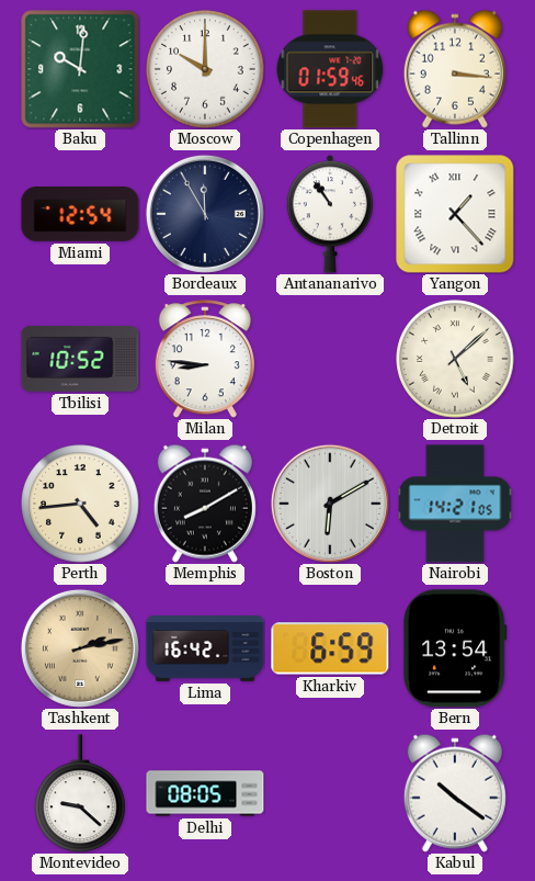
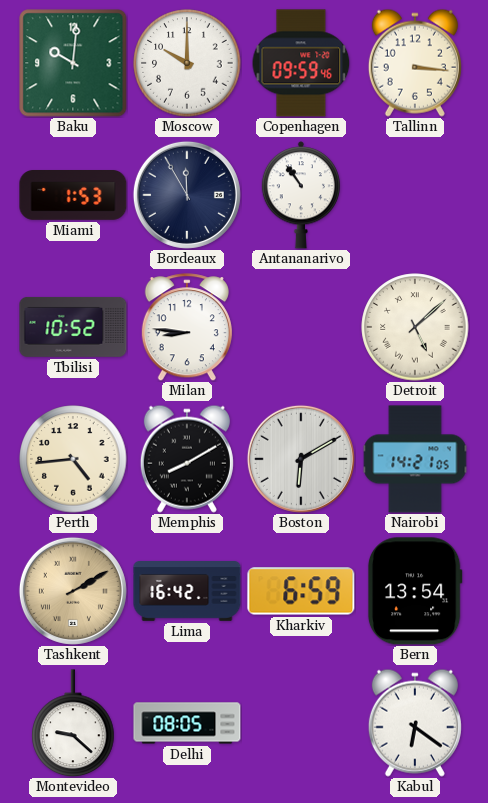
Copenhagen: 01:59 -> 09:59 (301, 63)
Miami: 12:54 -> 1:53 (73, 196)
Yangon: 1:23 -> none (455, 214)
Tashkent: 2:13 -> 2:10 (73, 591)
Kabul: 10:21 -> 6:21 (415, 723)
